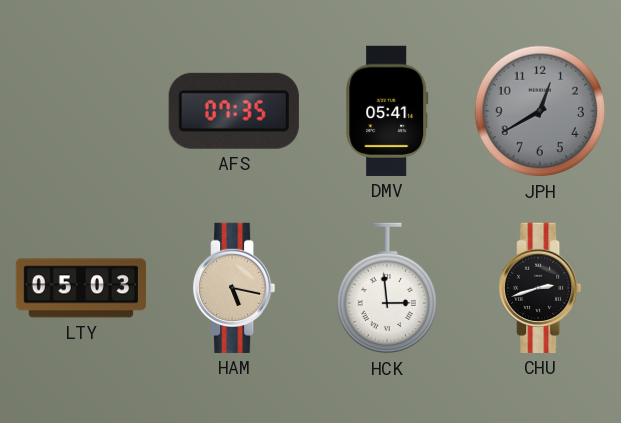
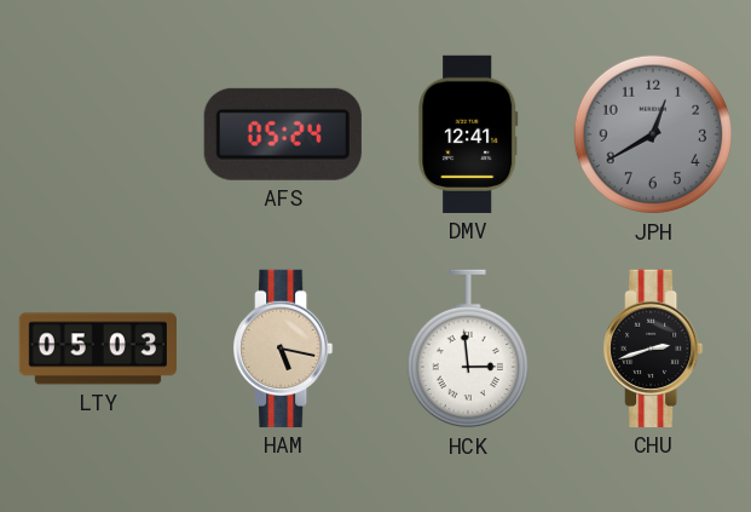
AFS: 07:35 -> 05:24 (283, 134)
DMV: 05:41 -> 12:41 (468, 134)
